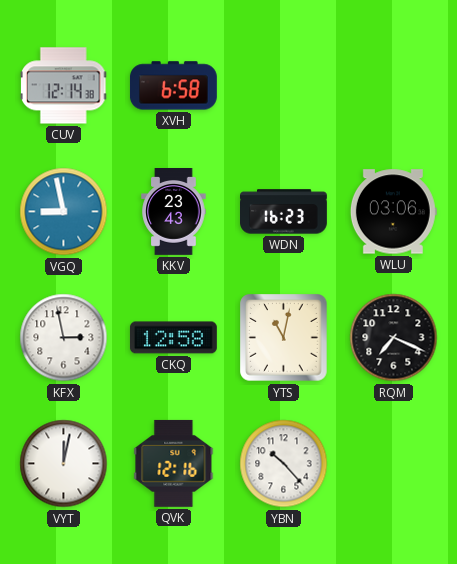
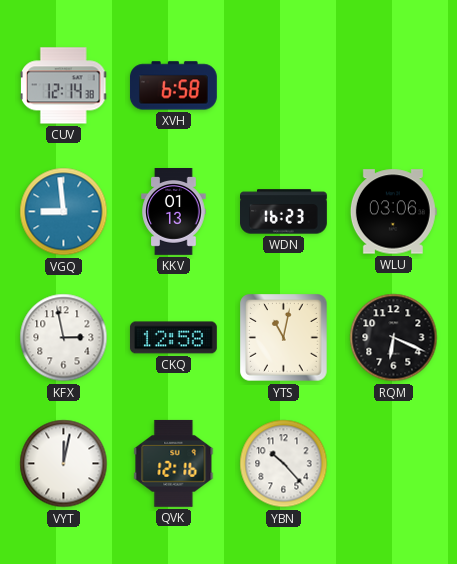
VGQ: 8:58 -> 8:59 (64, 212)
KKV: 23:43 -> 01:13 (174, 212)
RQM: 7:19 -> 6:19 (394, 338)
